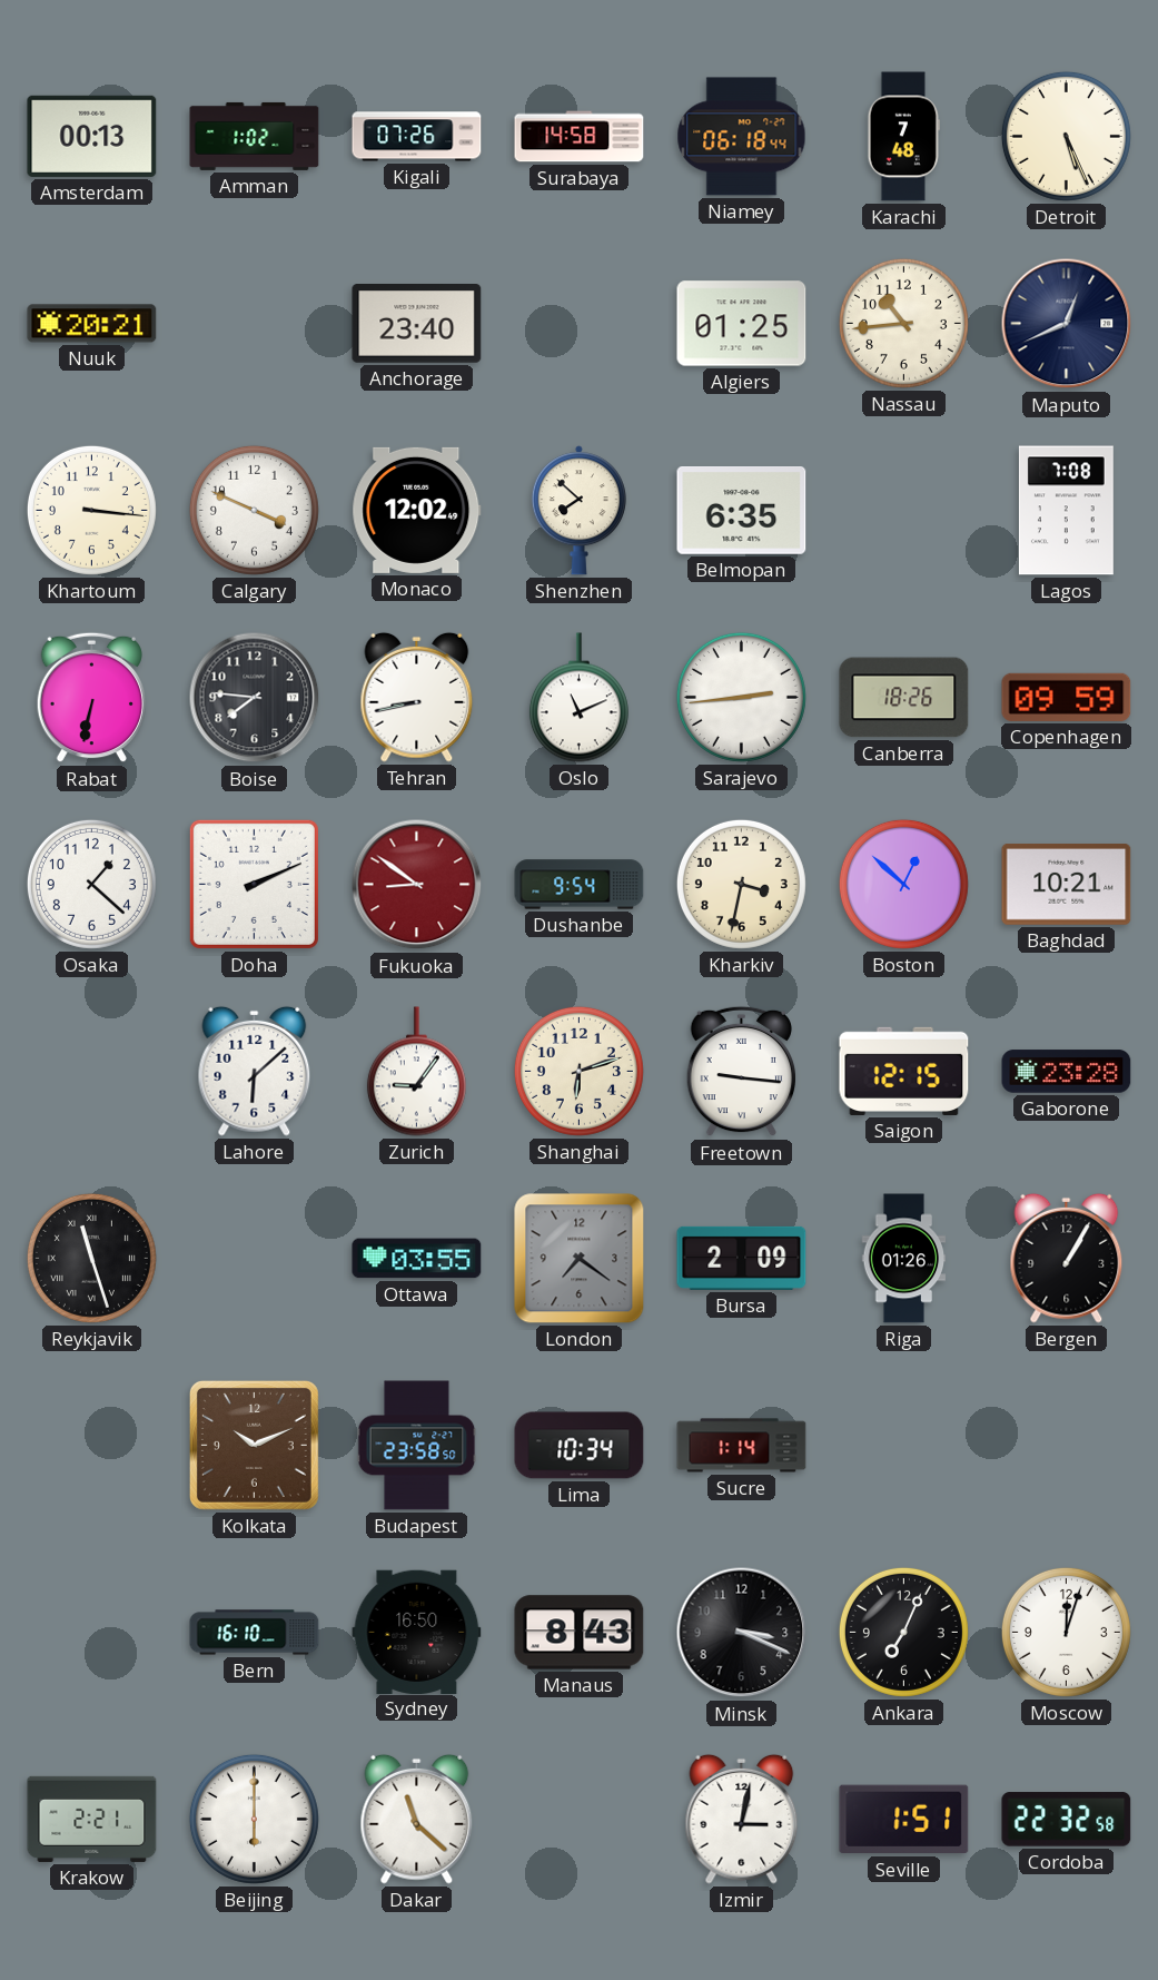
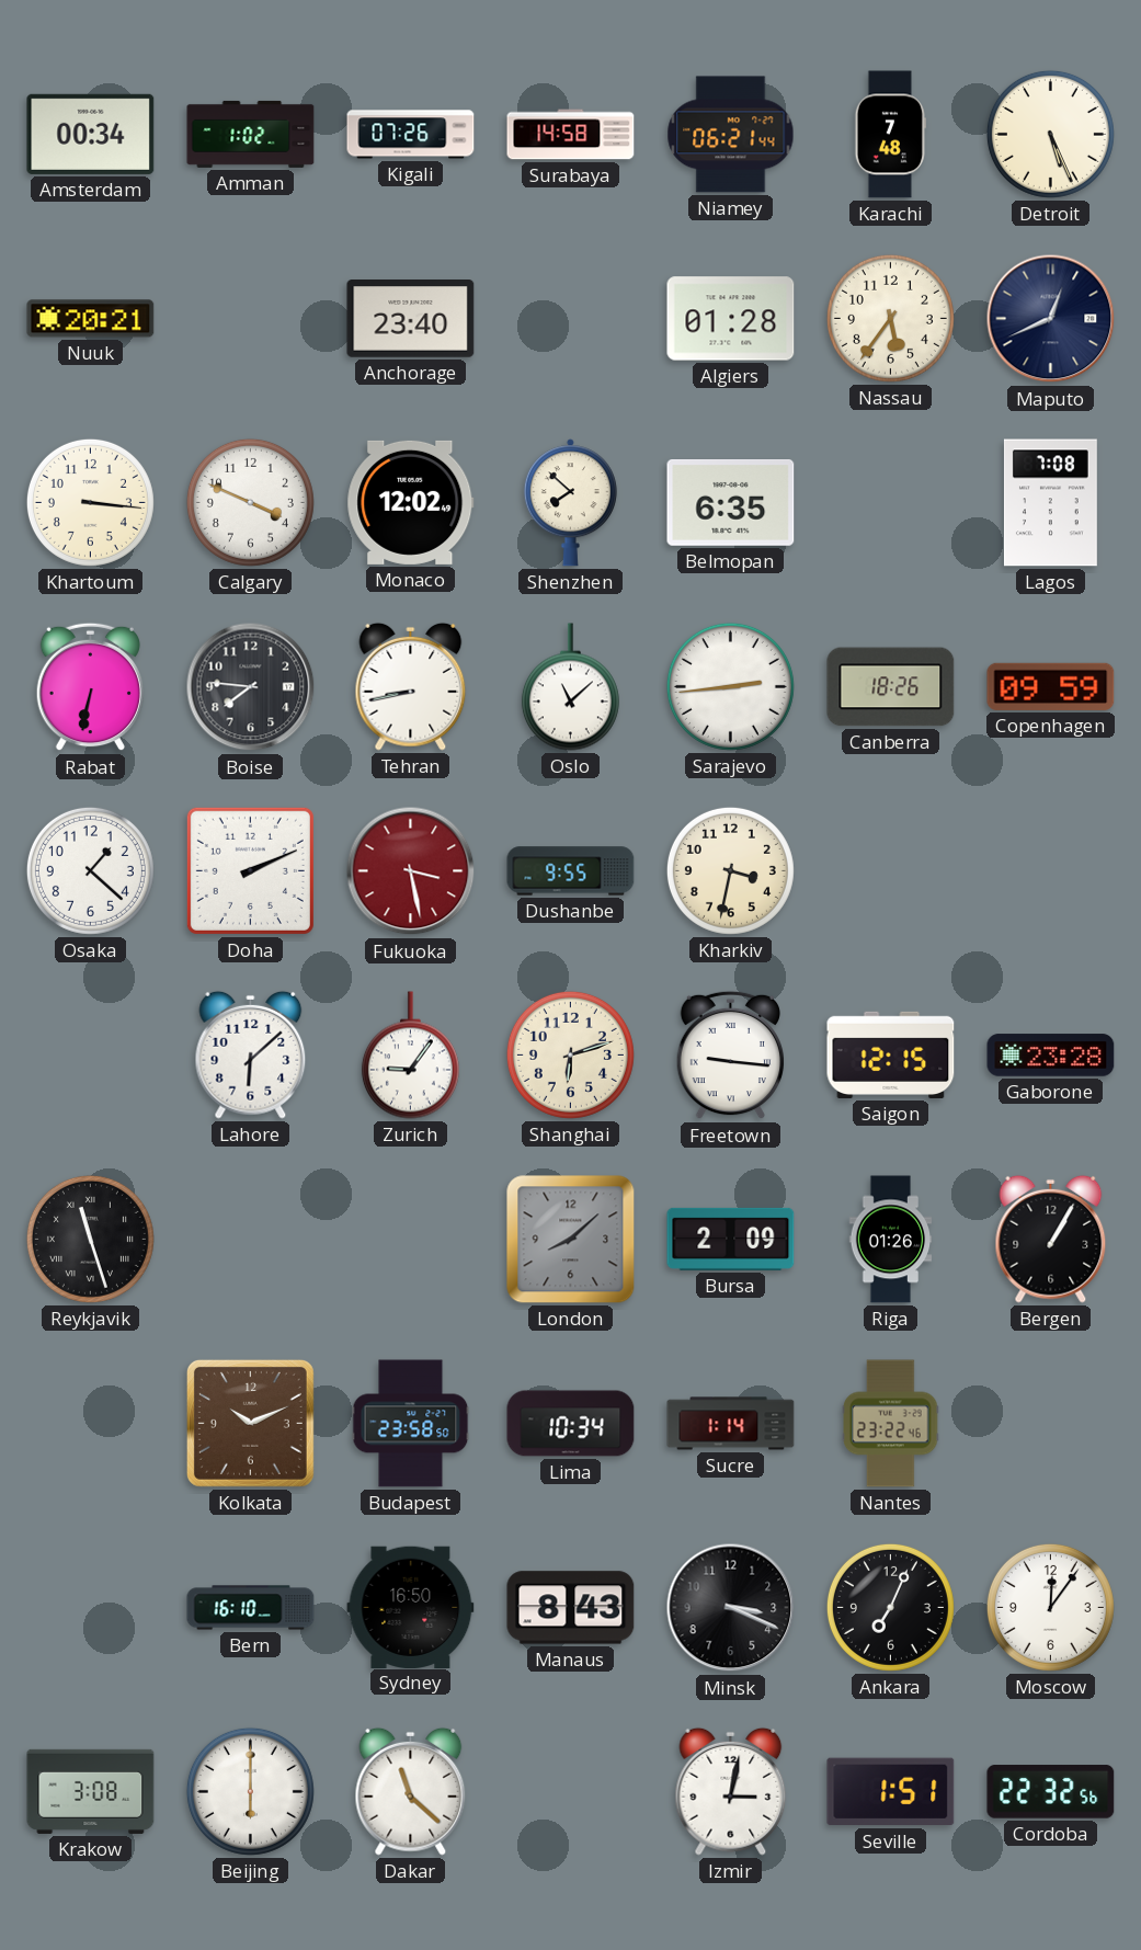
Amsterdam: 00:13 -> 00:34 (91, 134)
Niamey: 06:18 -> 06:21 (731, 135)
Algiers: 01:25 -> 01:28 (731, 319)
Nassau: 10:44 -> 5:36 (890, 318)
Oslo: 11:11 -> 11:08 (570, 687)
Fukuoka: 8:51 -> 3:28 (411, 871)
Dushanbe: 9:54 -> 9:55 (571, 871)
Boston: 12:52 -> none (903, 884)
Baghdad: 10:21 -> none (1067, 884)
Ottawa: 03:55 -> none (417, 1259)
London: 7:21 -> 8:08 (571, 1240)
Nantes: none -> 23:22 (891, 1424)
Moscow: 12:03 -> 12:06 (1050, 1607)
Krakow: 2:21 -> 3:08 (91, 1791)
Cordoba: 22:32:58 -> 22:32:56 (1051, 1792)
